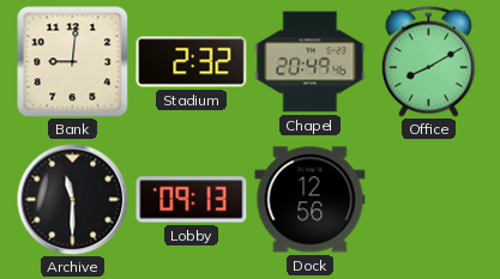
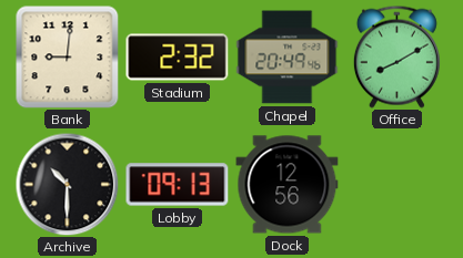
Archive: 11:30 -> 10:30 (67, 184)
